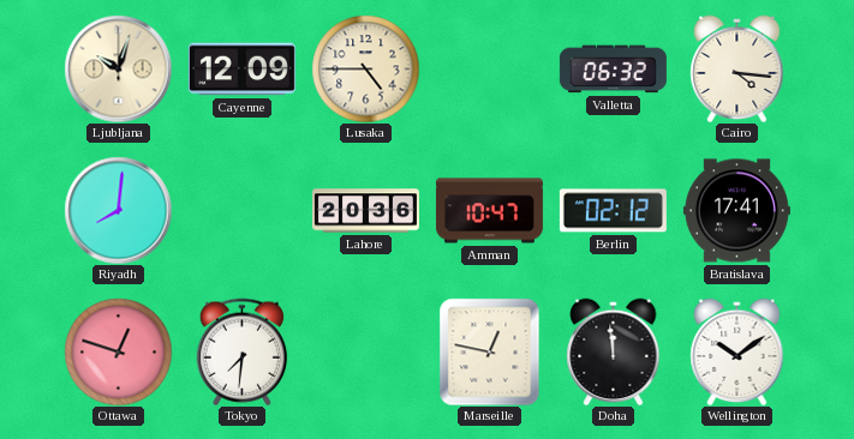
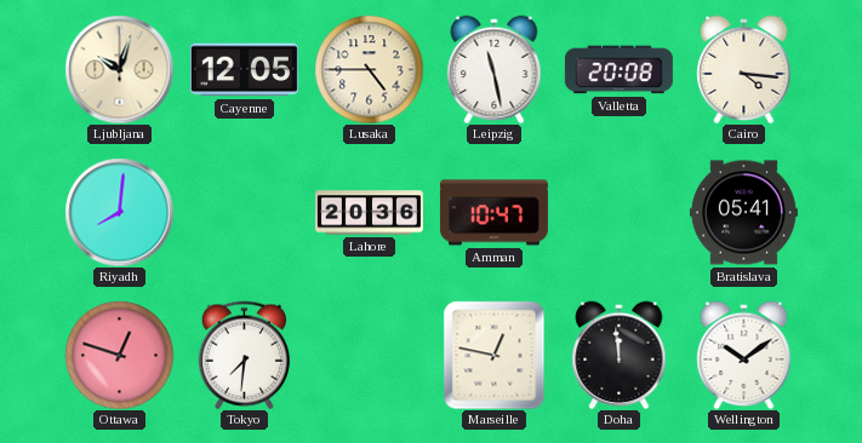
Cayenne: 12:09 -> 12:05 (244, 70)
Leipzig: none -> 11:28 (495, 69)
Valletta: 06:32 -> 20:08 (618, 70)
Berlin: 02:12 -> none (613, 211)
Bratislava: 17:41 -> 05:41 (743, 213)
